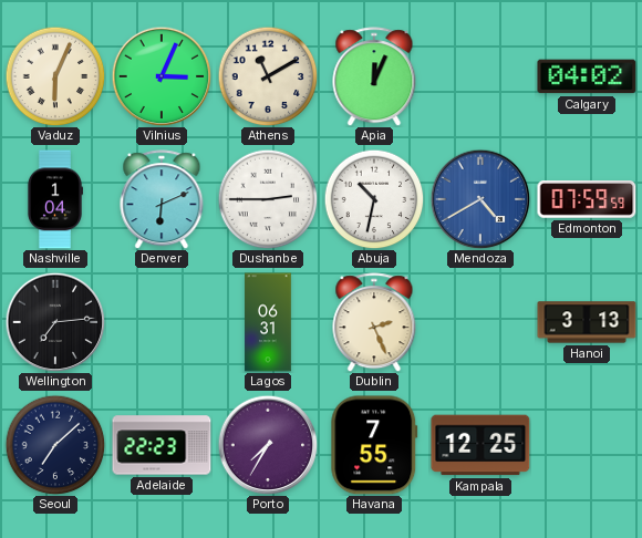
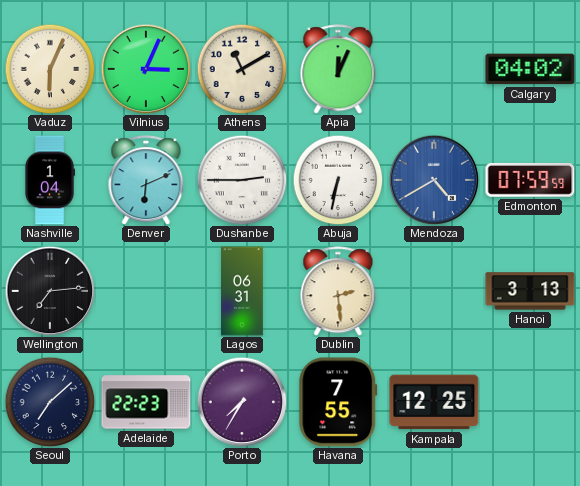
Abuja: 10:32 -> 6:32 (338, 180)
Dublin: 2:26 -> 2:29 (338, 291)
